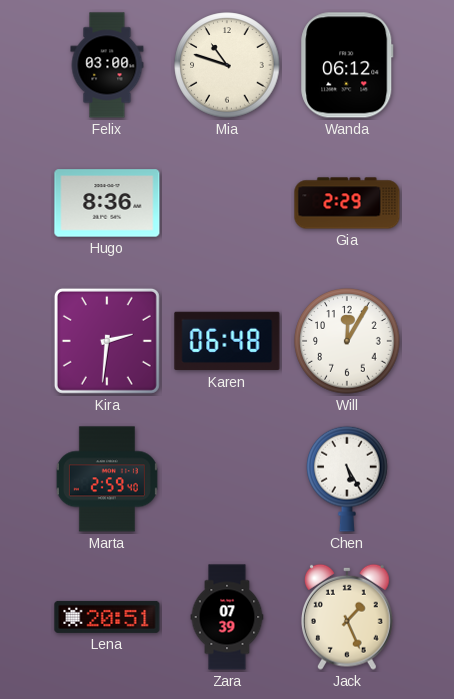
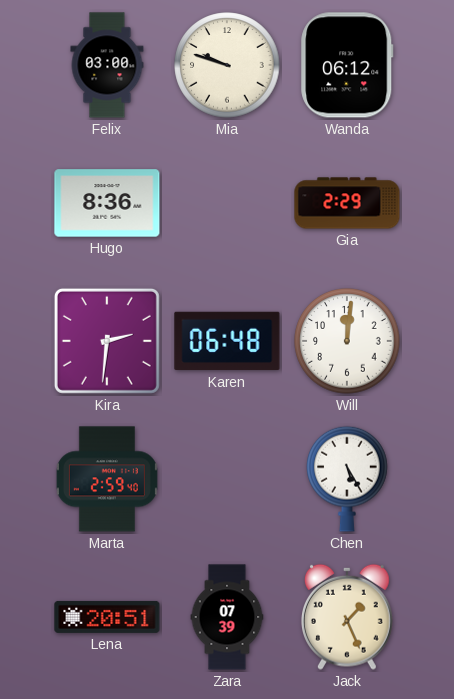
Mia: 10:48 -> 9:48 (227, 65)
Will: 12:05 -> 12:01 (347, 341)
